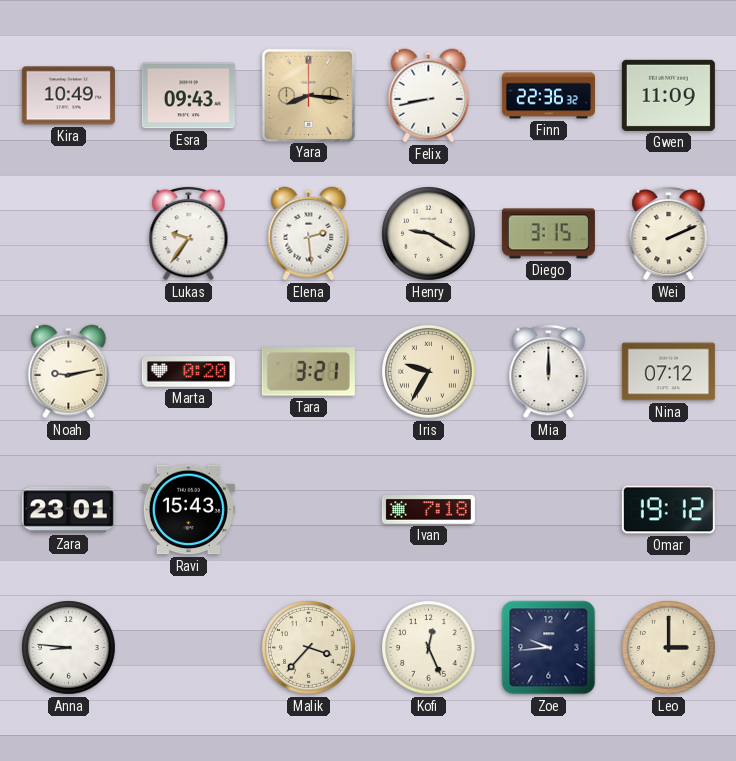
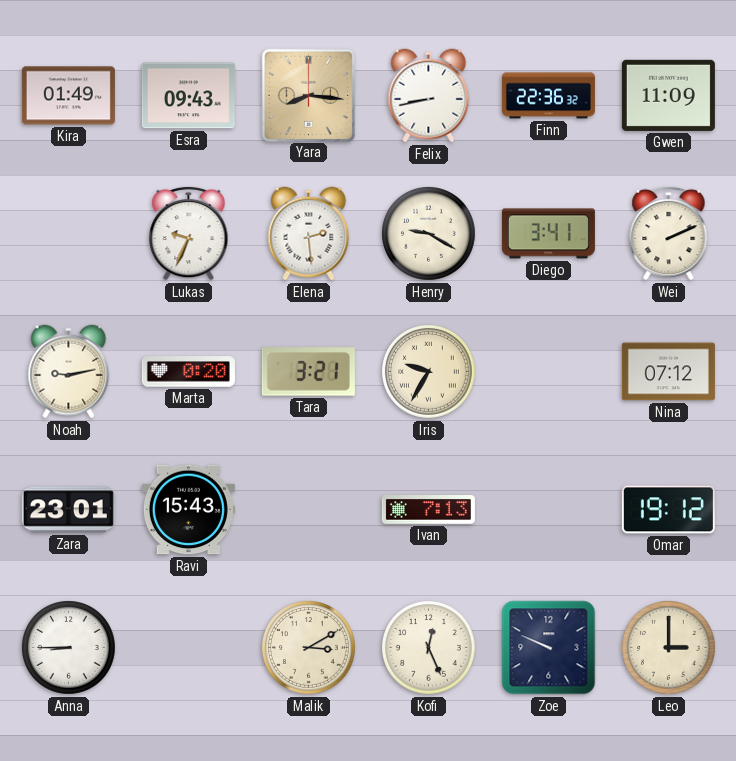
Kira: 10:49 -> 01:49 (68, 96)
Lukas: 9:36 -> 9:34 (189, 233)
Diego: 3:15 -> 3:41 (548, 234)
Mia: 12:00 -> none (549, 371)
Ivan: 7:18 -> 7:13 (428, 510)
Anna: 8:46 -> 8:45 (69, 648)
Malik: 3:37 -> 3:10 (309, 648)
Zoe: 9:44 -> 9:49 (549, 648)
